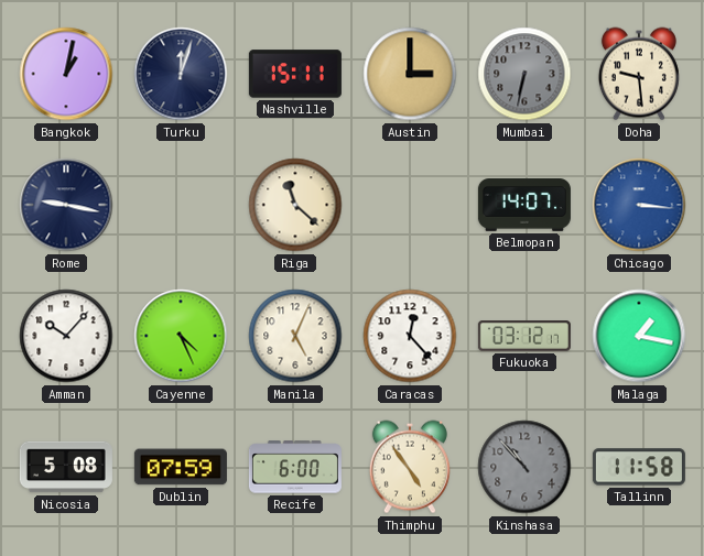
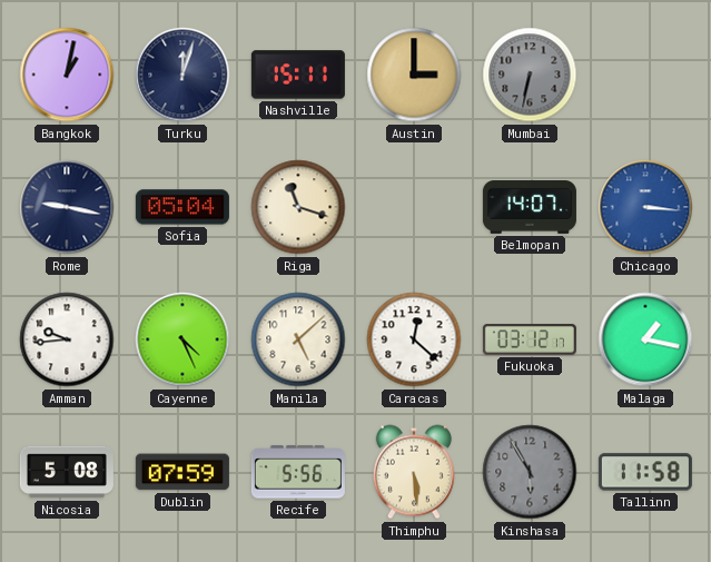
Doha: 9:29 -> none (639, 74)
Sofia: none -> 05:04 (182, 207)
Riga: 11:22 -> 11:18 (298, 207)
Amman: 10:07 -> 9:44 (67, 339)
Manila: 5:04 -> 5:08 (298, 339)
Caracas: 12:23 -> 12:22 (414, 339)
Recife: 6:00 -> 5:56 (298, 472)
Thimphu: 4:54 -> 5:29 (414, 472)
Kinshasa: 10:53 -> 5:55 (530, 472)
